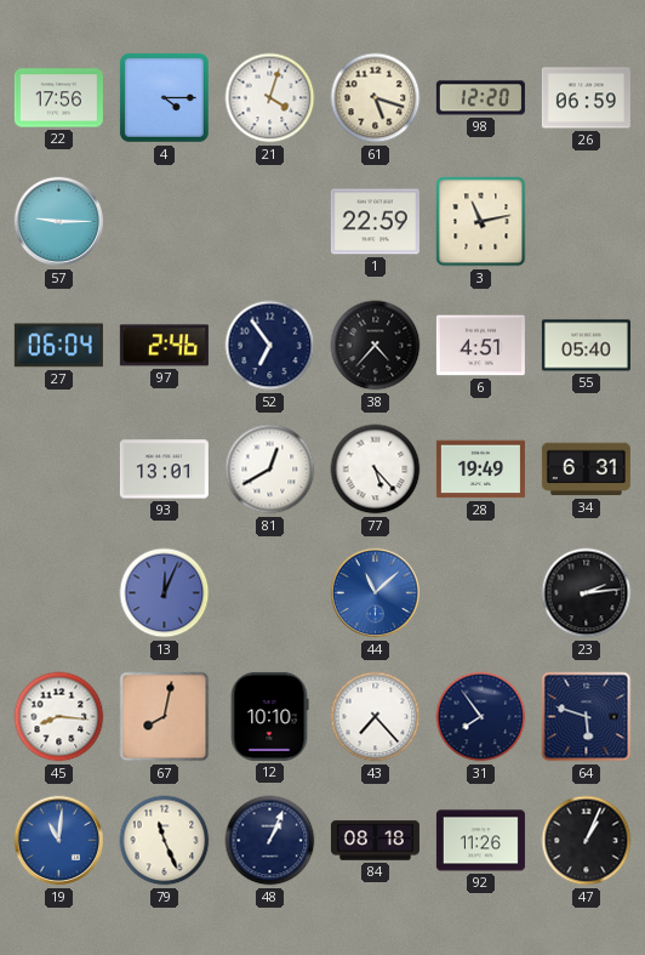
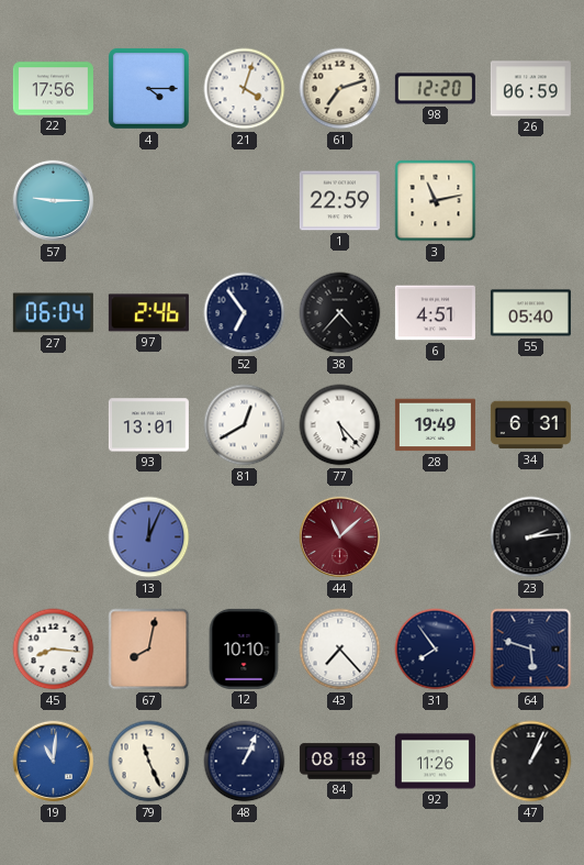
61: 5:18 -> 7:12 (340, 89)
44 dial: blue -> burgundy (340, 537)
